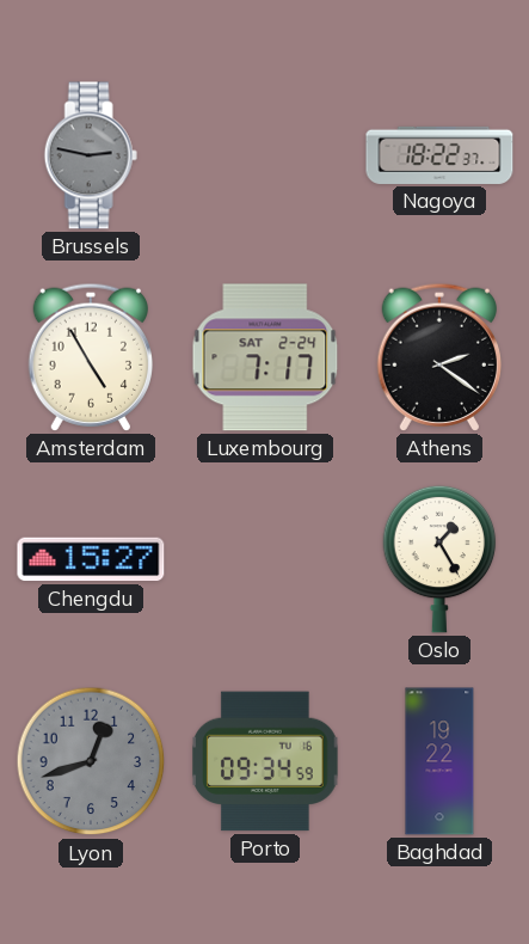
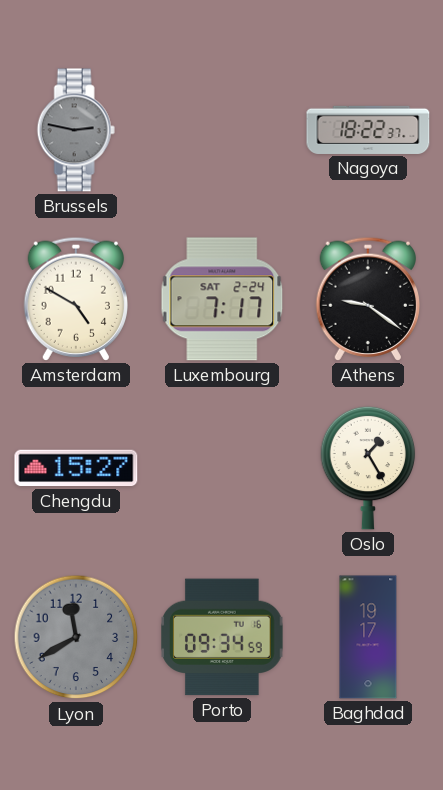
Amsterdam: 4:55 -> 4:50 (75, 299)
Athens: 2:21 -> 9:21 (367, 299)
Lyon: 12:42 -> 11:40 (76, 637)
Baghdad: 19:22 -> 19:17 (368, 637)
